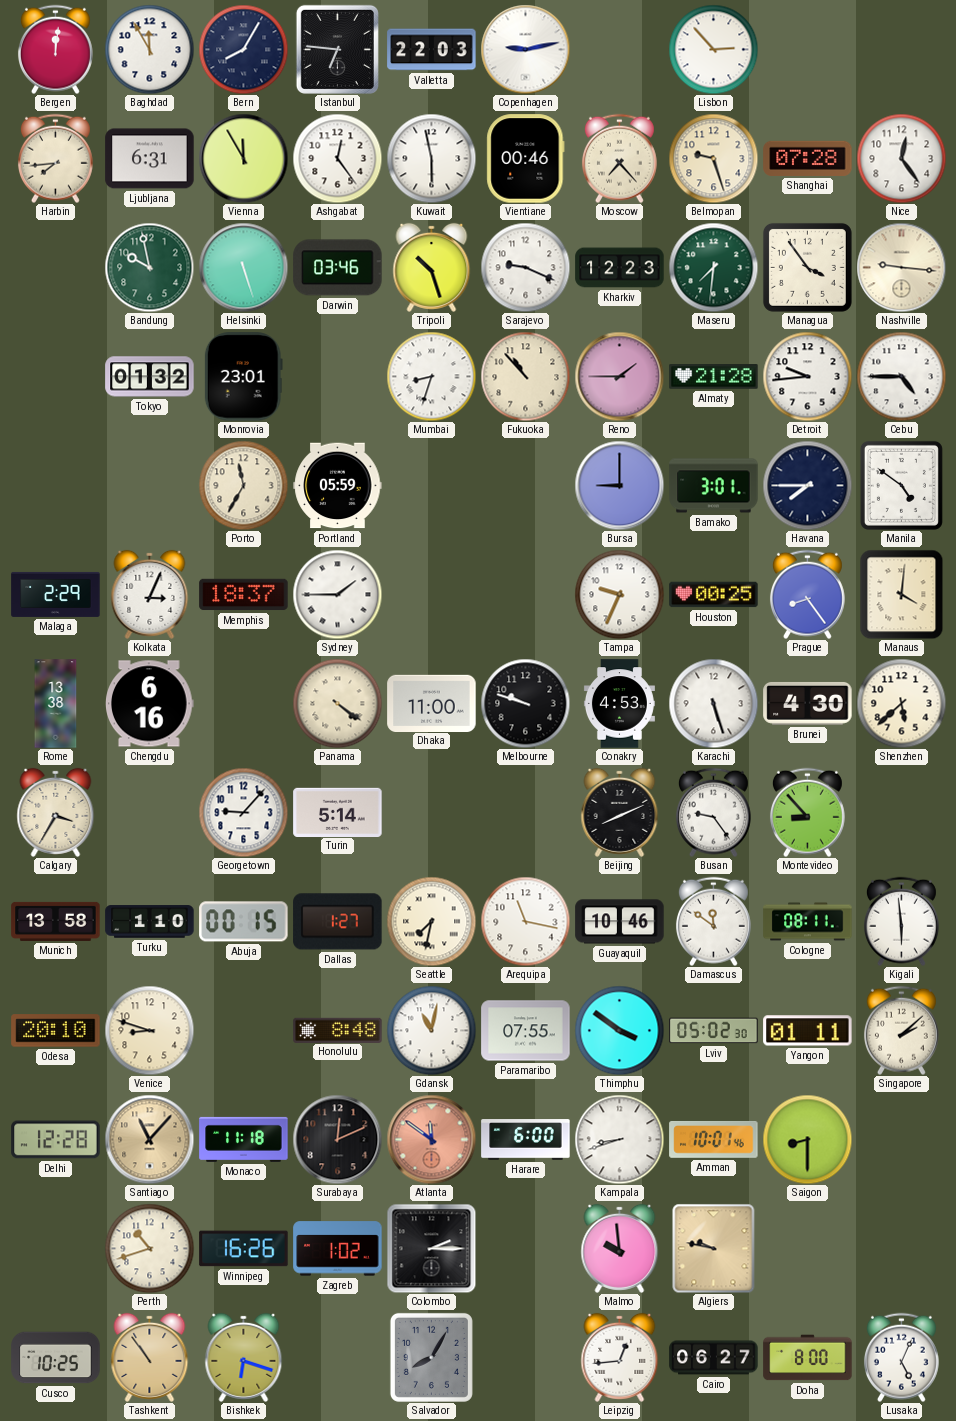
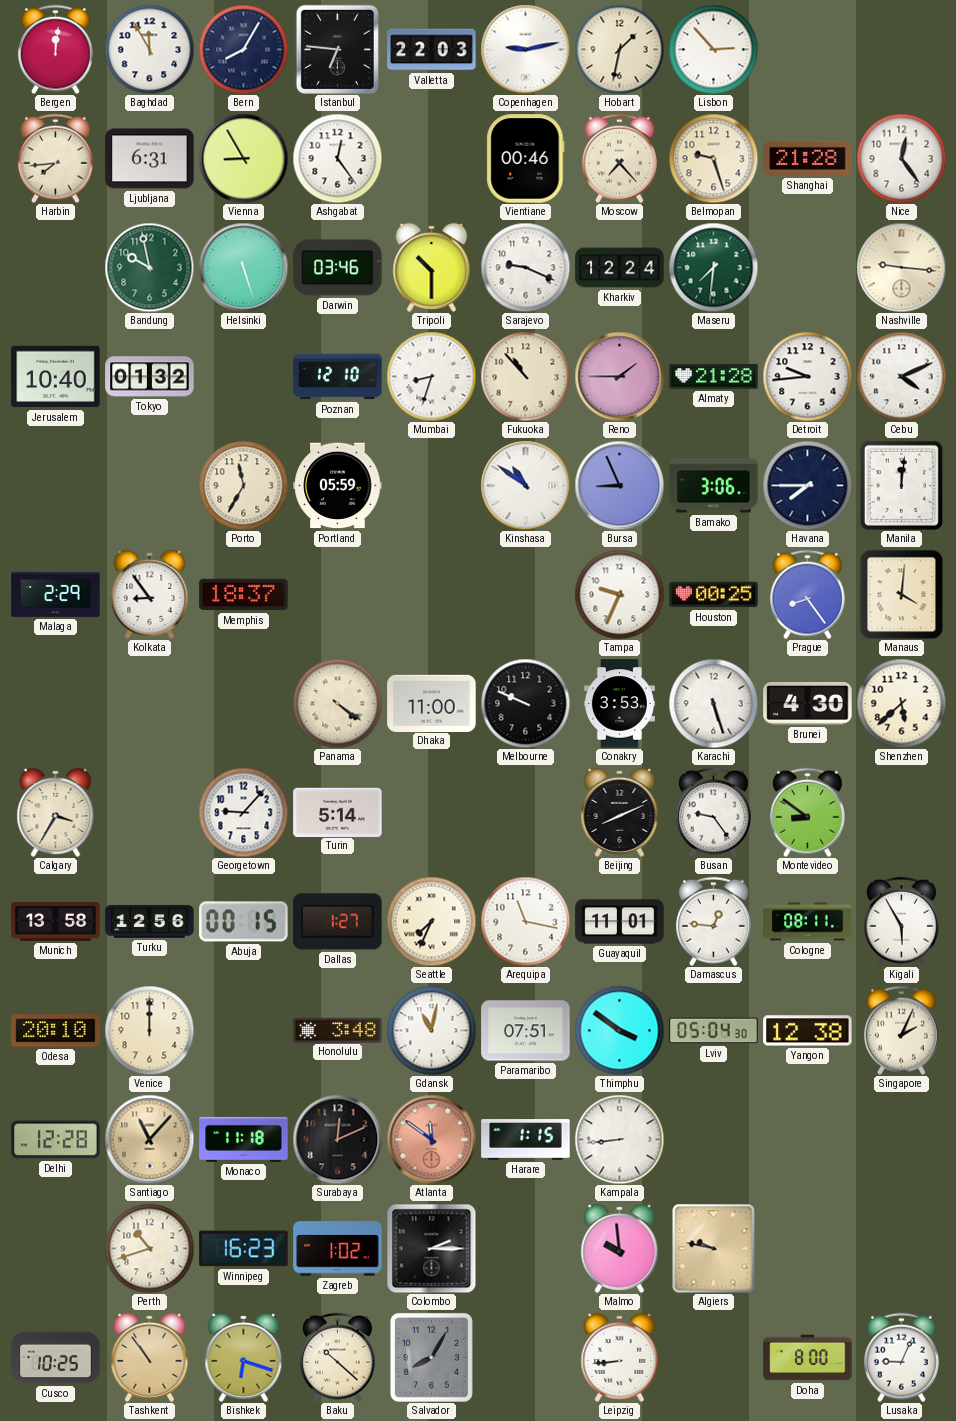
Hobart: none -> 1:32 (619, 49)
Vienna: 11:55 -> 8:55 (243, 158)
Kuwait: 5:58 -> none (431, 158)
Shanghai: 07:28 -> 21:28 (808, 158)
Tripoli: 10:27 -> 10:30 (432, 267)
Kharkiv: 12:23 -> 12:24 (620, 268)
Managua: 3:54 -> none (807, 267)
Jerusalem: none -> 10:40 (56, 377)
Monrovia: 23:01 -> none (243, 377)
Poznan: none -> 12:10 (338, 377)
Cebu: 4:45 -> 4:11 (901, 376)
Kinshasa: none -> 10:51 (525, 485)
Bursa: 9:00 -> 8:56 (619, 485)
Bamako: 3:01 -> 3:06 (714, 486)
Manila: 4:51 -> 12:01 (901, 485)
Kolkata: 3:04 -> 8:54 (150, 594)
Sydney: 1:45 -> none (337, 594)
Rome: 13:38 -> none (56, 704)
Chengdu: 6:16 -> none (150, 704)
Melbourne: 9:48 -> 9:49 (525, 703)
Conakry: 4:53 -> 3:53 (619, 704)
Montevideo: 8:53 -> 8:51 (807, 812)
Turku: 1:10 -> 12:56 (150, 922)
Seattle: 7:32 -> 7:34 (431, 921)
Guayaquil: 10:46 -> 11:01 (620, 922)
Damascus: 11:51 -> 12:46 (713, 921)
Kigali: 5:59 -> 5:55 (901, 921)
Venice: 8:48 -> 12:00 (149, 1030)
Honolulu: 8:48 -> 3:48 (338, 1030)
Paramaribo: 07:55 -> 07:51 (526, 1031)
Lviv: 05:02 -> 05:04 (714, 1031)
Yangon: 01:11 -> 12:38 (808, 1031)
Singapore: 2:08 -> 2:04 (901, 1030)
Harare: 6:00 -> 1:15 (526, 1140)
Kampala: 8:42 -> 8:44 (619, 1139)
Amman: 10:01 -> none (714, 1139)
Saigon: 8:30 -> none (807, 1139)
Winnipeg: 16:26 -> 16:23 (244, 1249)
Baku: none -> 10:22 (337, 1357)
Leipzig: 12:44 -> 8:44 (620, 1357)
Cairo: 06:27 -> none (714, 1358)
Lusaka: 5:04 -> 9:04 (901, 1357)
